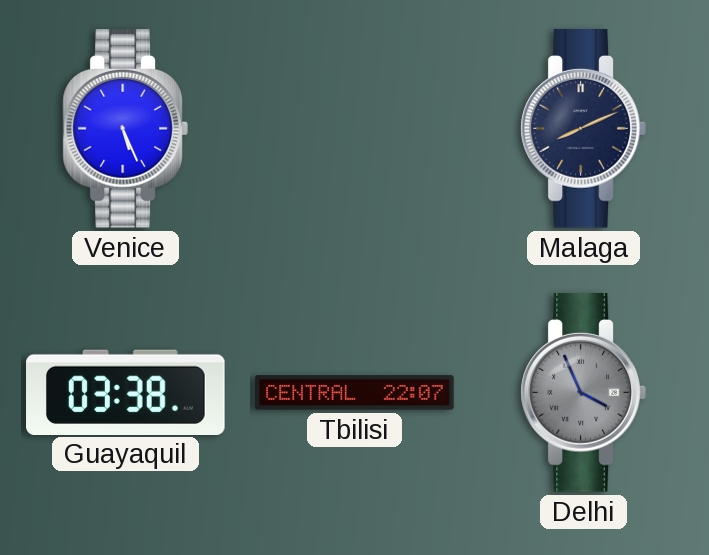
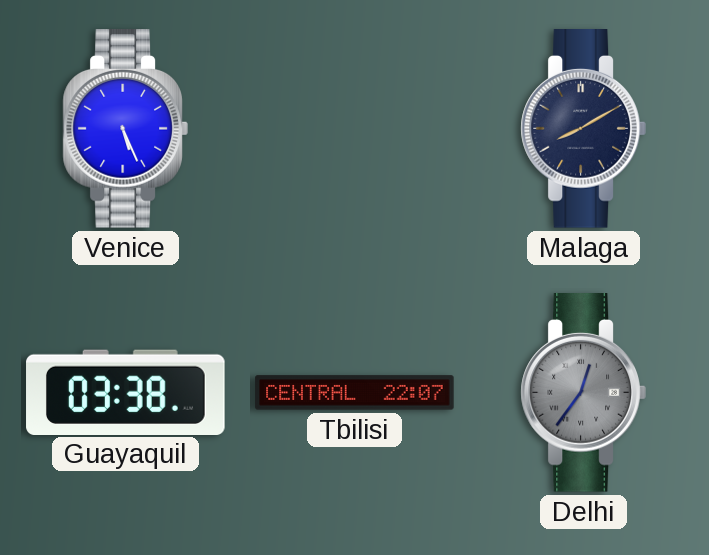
Malaga: 8:11 -> 8:10 (583, 129)
Delhi: 3:56 -> 12:36 (583, 393)
